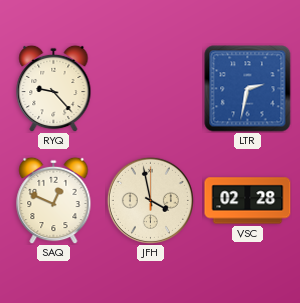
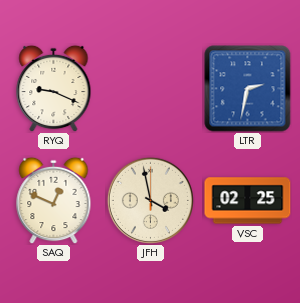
RYQ: 9:23 -> 9:19 (54, 88)
VSC: 02:28 -> 02:25 (248, 201)
